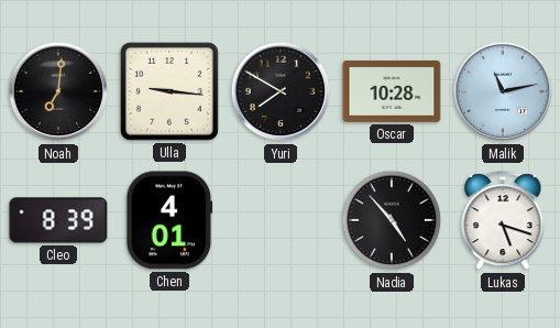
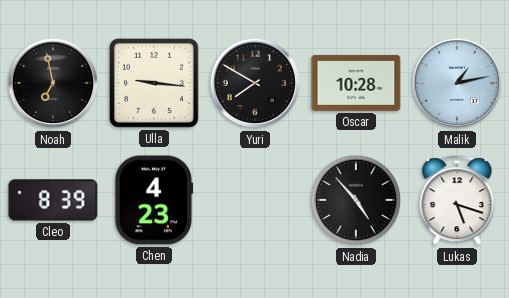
Noah: 7:01 -> 6:58 (53, 83)
Malik: 11:13 -> 1:13 (457, 83)
Chen: 4:01 -> 4:23 (154, 200)
